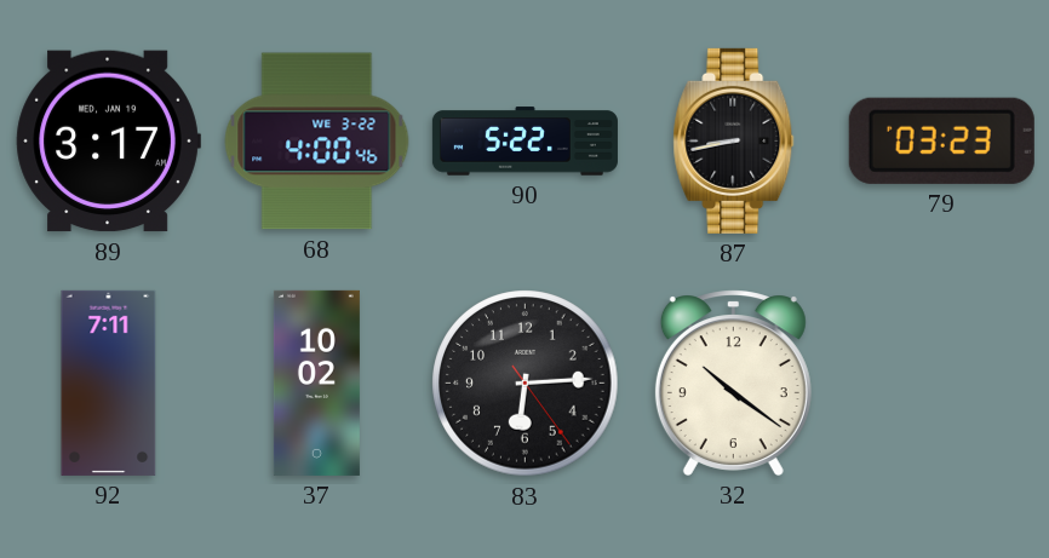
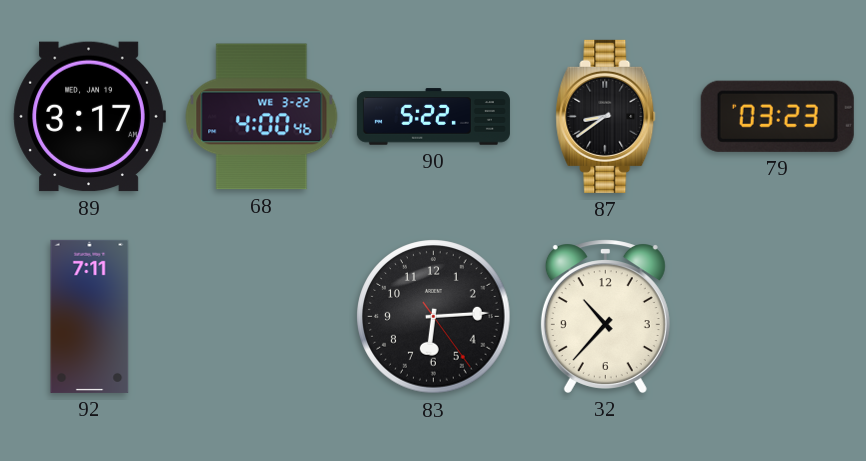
87: 8:43 -> 8:39 (606, 116)
37: 10:02 -> none (316, 382)
32: 10:21 -> 10:37 (605, 316)
